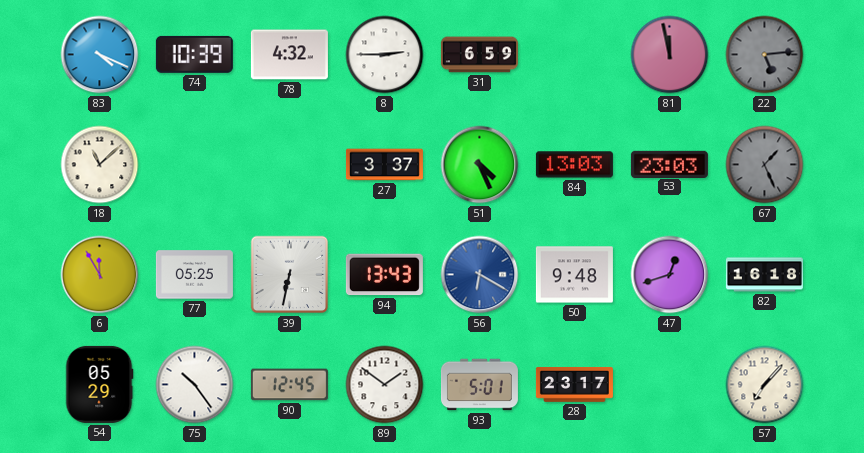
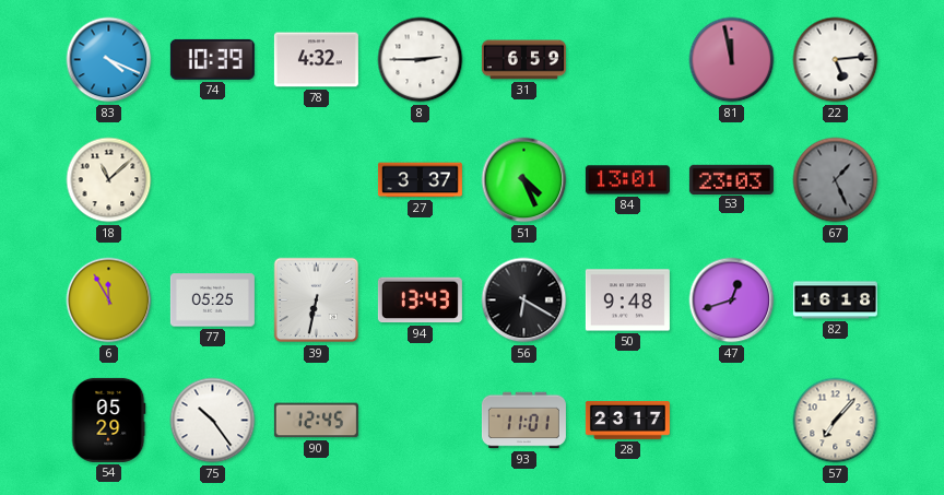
22 dial: grey -> white (836, 60)
84: 13:03 -> 13:01 (627, 180)
56 dial: blue -> black (524, 300)
89: 1:51 -> none (385, 385)
93: 5:01 -> 11:01 (523, 421)
